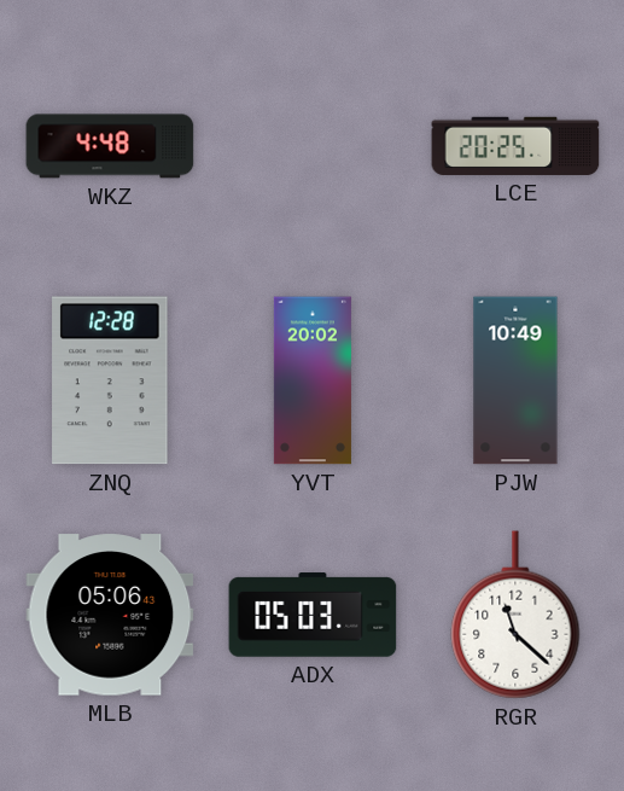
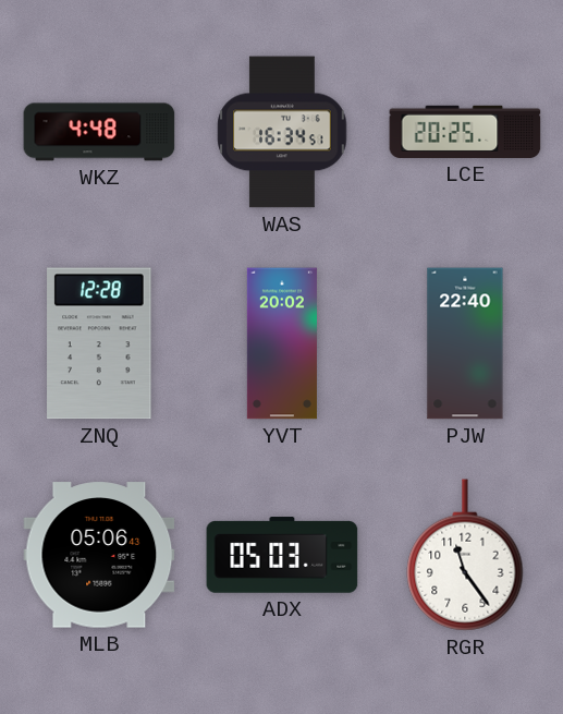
WAS: none -> 16:34 (282, 132)
PJW: 10:49 -> 22:40 (465, 343)
RGR: 11:22 -> 11:24 (465, 555)
